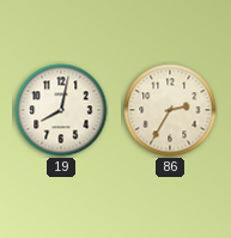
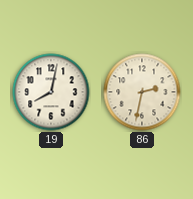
86: 2:35 -> 2:32 (142, 92)
